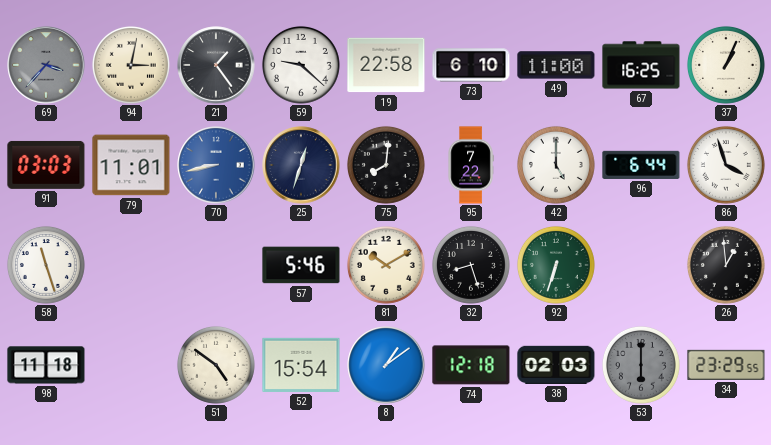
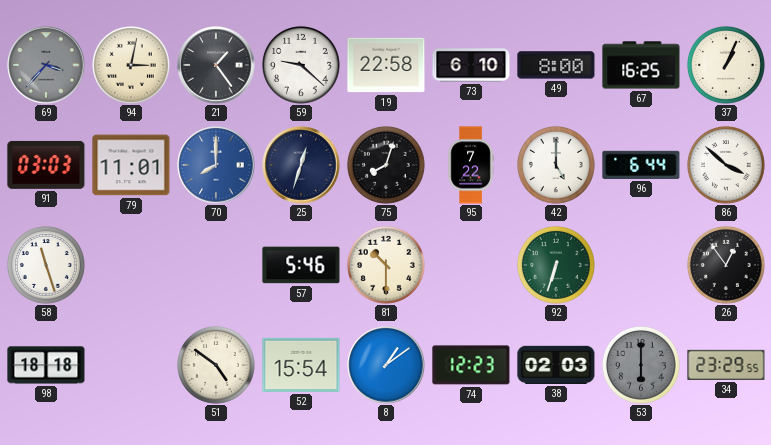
49: 11:00 -> 8:00 (556, 65)
70: 8:43 -> 8:00 (216, 165)
75: 8:01 -> 8:03 (386, 165)
86: 3:57 -> 3:52 (726, 165)
81: 10:10 -> 10:30 (386, 265)
32: 8:27 -> none (471, 265)
26: 12:59 -> 12:54 (726, 265)
98: 11:18 -> 18:18 (46, 365)
74: 12:18 -> 12:23 (471, 365)
